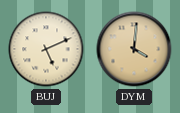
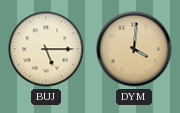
BUJ: 5:11 -> 5:15 (46, 49)
